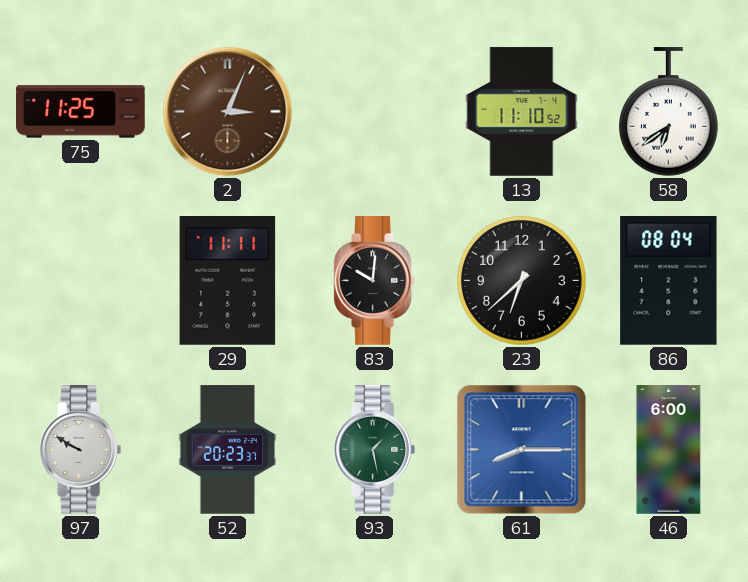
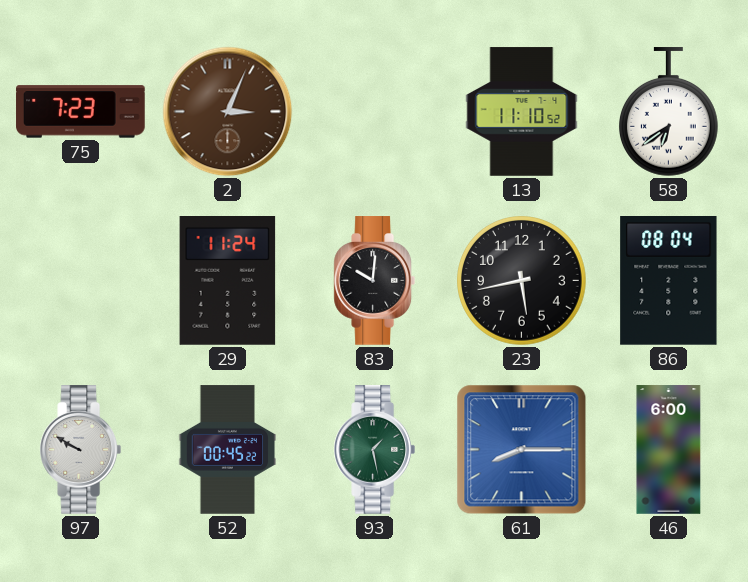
75: 11:25 -> 7:23 (81, 112)
29: 11:11 -> 11:24 (228, 281)
23: 6:38 -> 5:43 (522, 281)
52: 20:23 -> 00:45 (228, 450)
